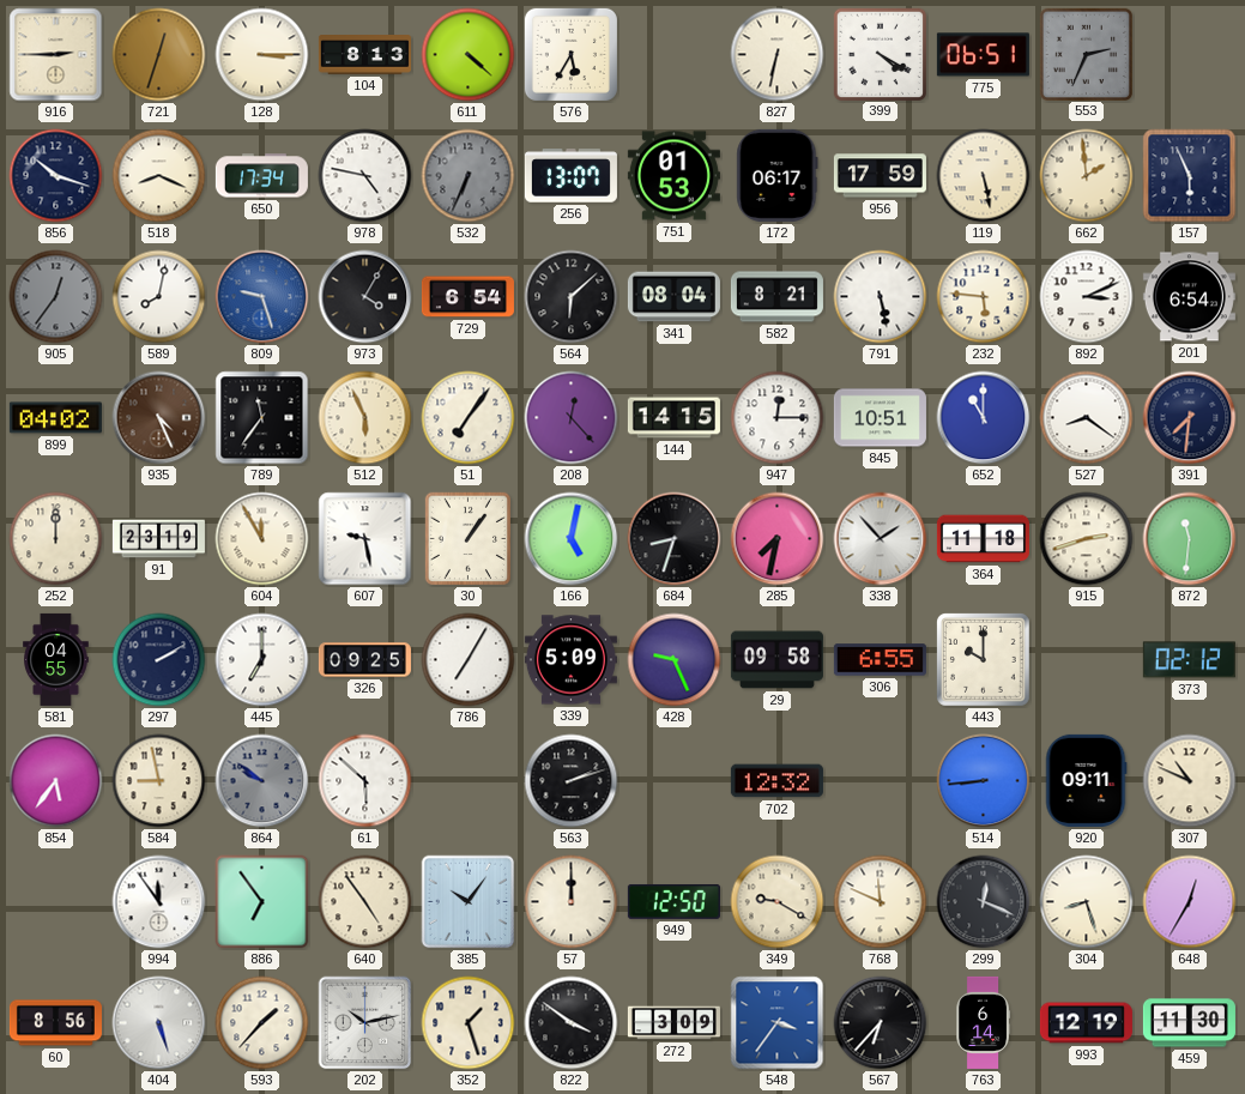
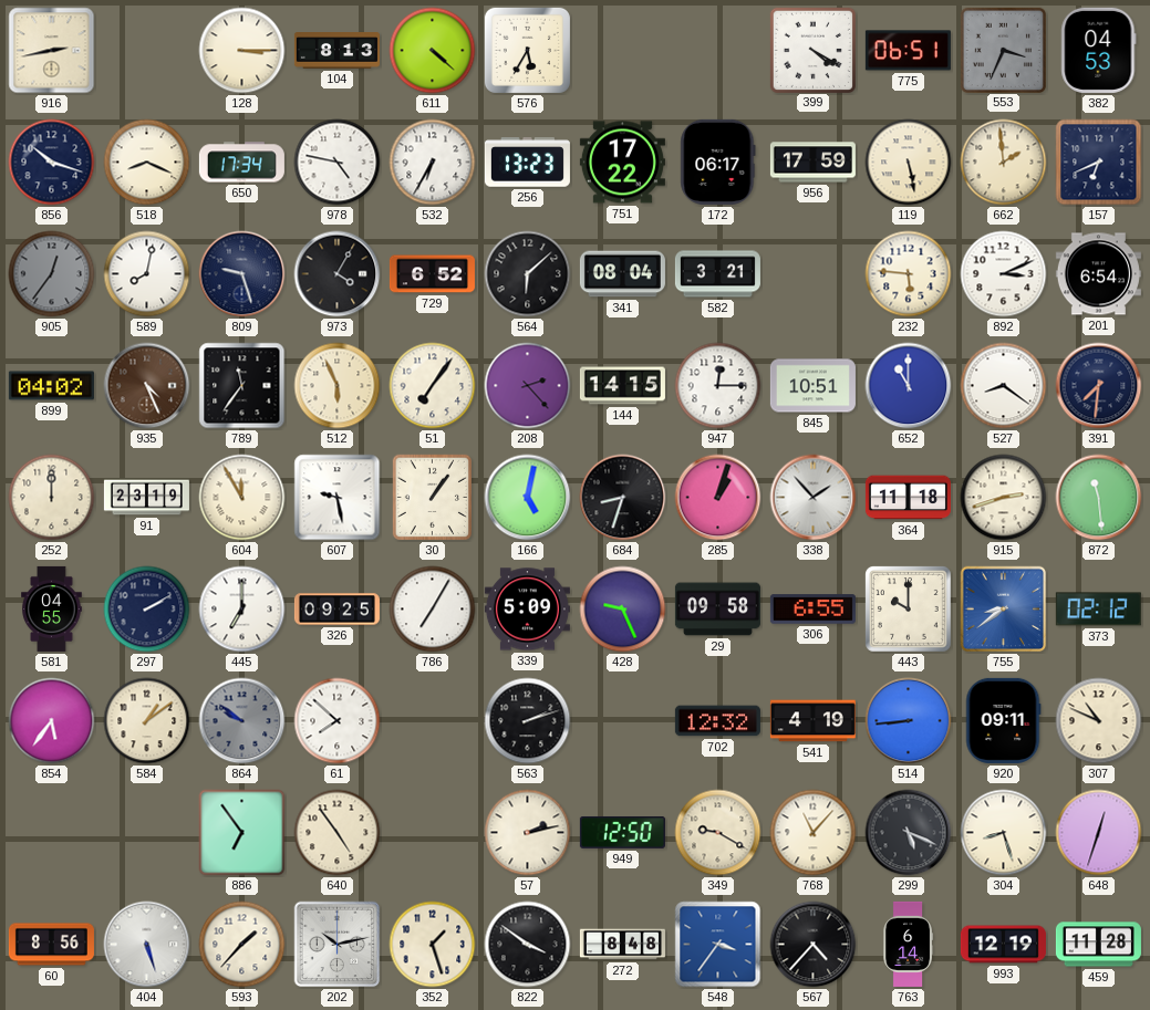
916: 2:45 -> 2:43 (52, 51)
721: 12:33 -> none (159, 55)
827: 6:32 -> none (778, 55)
553: 2:34 -> 3:34 (1003, 50)
382: none -> 04:53 (1099, 50)
532: 6:34 -> 6:35 (433, 163)
532 dial: grey -> white (433, 163)
256: 13:07 -> 13:23 (527, 163)
751: 01:53 -> 17:22 (622, 163)
157: 5:56 -> 6:41 (1099, 163)
809 dial: blue -> navy (242, 274)
729: 6:54 -> 6:52 (432, 274)
582: 8:21 -> 3:21 (717, 274)
791: 5:28 -> none (881, 297)
208: 12:23 -> 2:23 (528, 386)
285: 7:32 -> 1:03 (718, 498)
872: 11:31 -> 11:29 (1099, 498)
755: none -> 8:39 (1004, 610)
584: 8:58 -> 1:09 (147, 721)
61: 5:52 -> 7:52 (338, 721)
541: none -> 4:19 (812, 721)
994: 11:54 -> none (159, 902)
385: 10:06 -> none (469, 902)
57: 12:00 -> 2:13 (528, 833)
768: 11:49 -> 11:07 (814, 833)
299: 12:19 -> 5:19 (909, 833)
648: 12:35 -> 12:33 (1099, 833)
272: 3:09 -> 8:48 (622, 945)
567: 6:37 -> 4:37 (814, 945)
459: 11:30 -> 11:28 (1098, 945)
